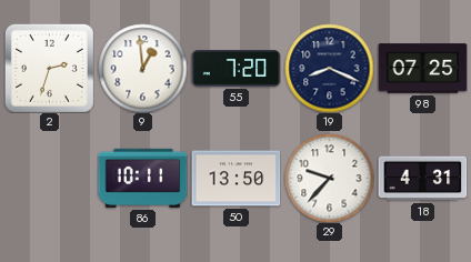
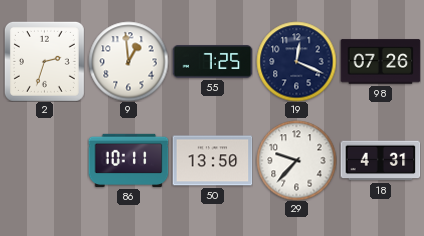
55: 7:20 -> 7:25 (212, 62)
19: 8:19 -> 12:19 (296, 61)
98: 07:25 -> 07:26 (380, 62)
